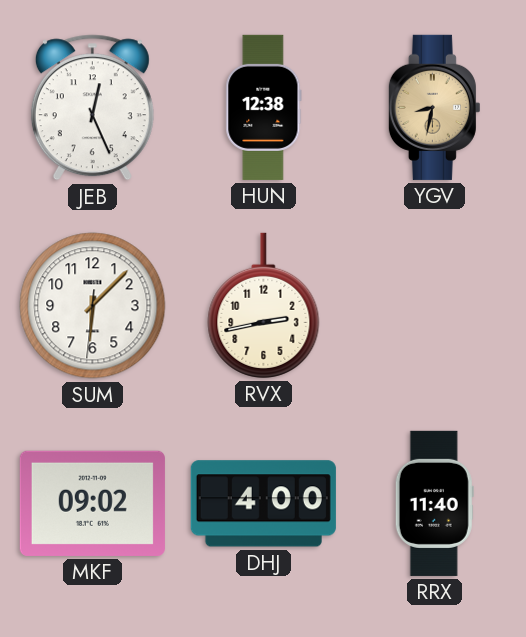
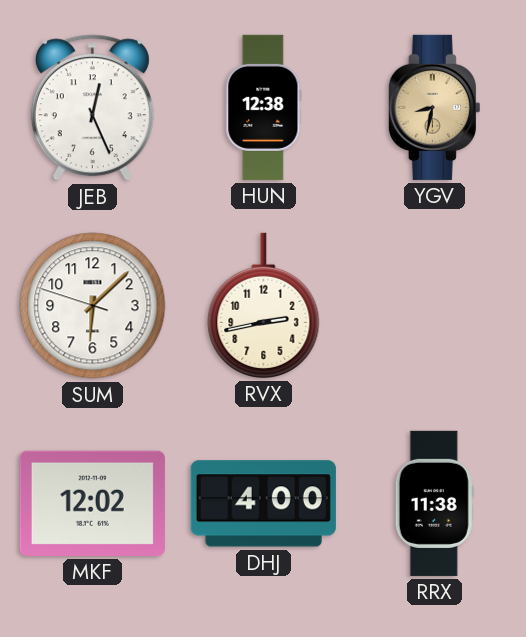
SUM: 6:07:31 -> 6:07:48 (93, 306)
MKF: 09:02 -> 12:02 (92, 503)
RRX: 11:40 -> 11:38 (434, 503)
